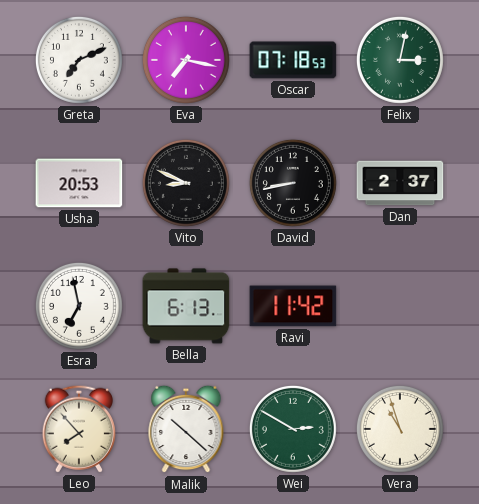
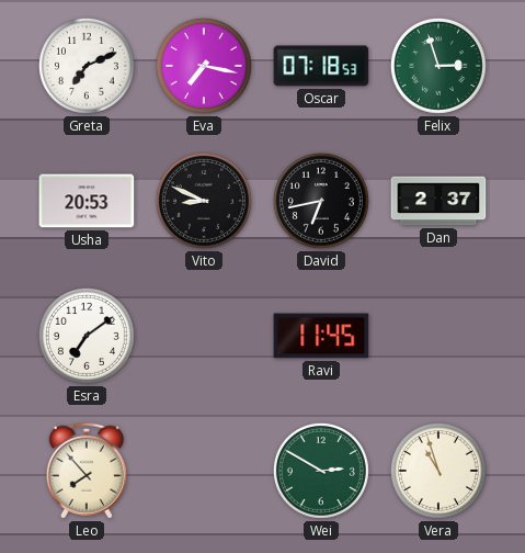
Felix: 3:02 -> 2:57 (438, 66)
David: 8:43 -> 6:43 (321, 201)
Esra: 6:58 -> 7:09 (87, 336)
Bella: 6:13 -> none (186, 306)
Ravi: 11:42 -> 11:45 (321, 336)
Malik: 10:22 -> none (186, 429)
